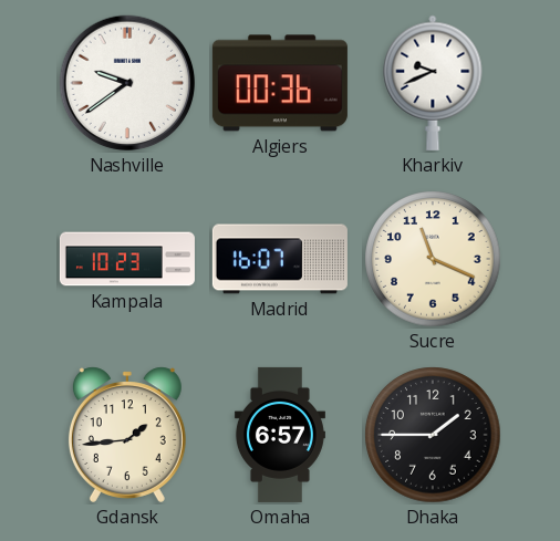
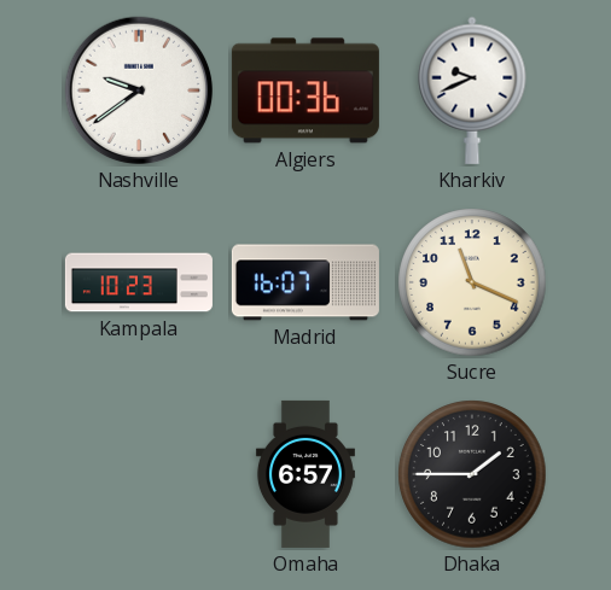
Gdansk: 1:44 -> none (127, 435)
